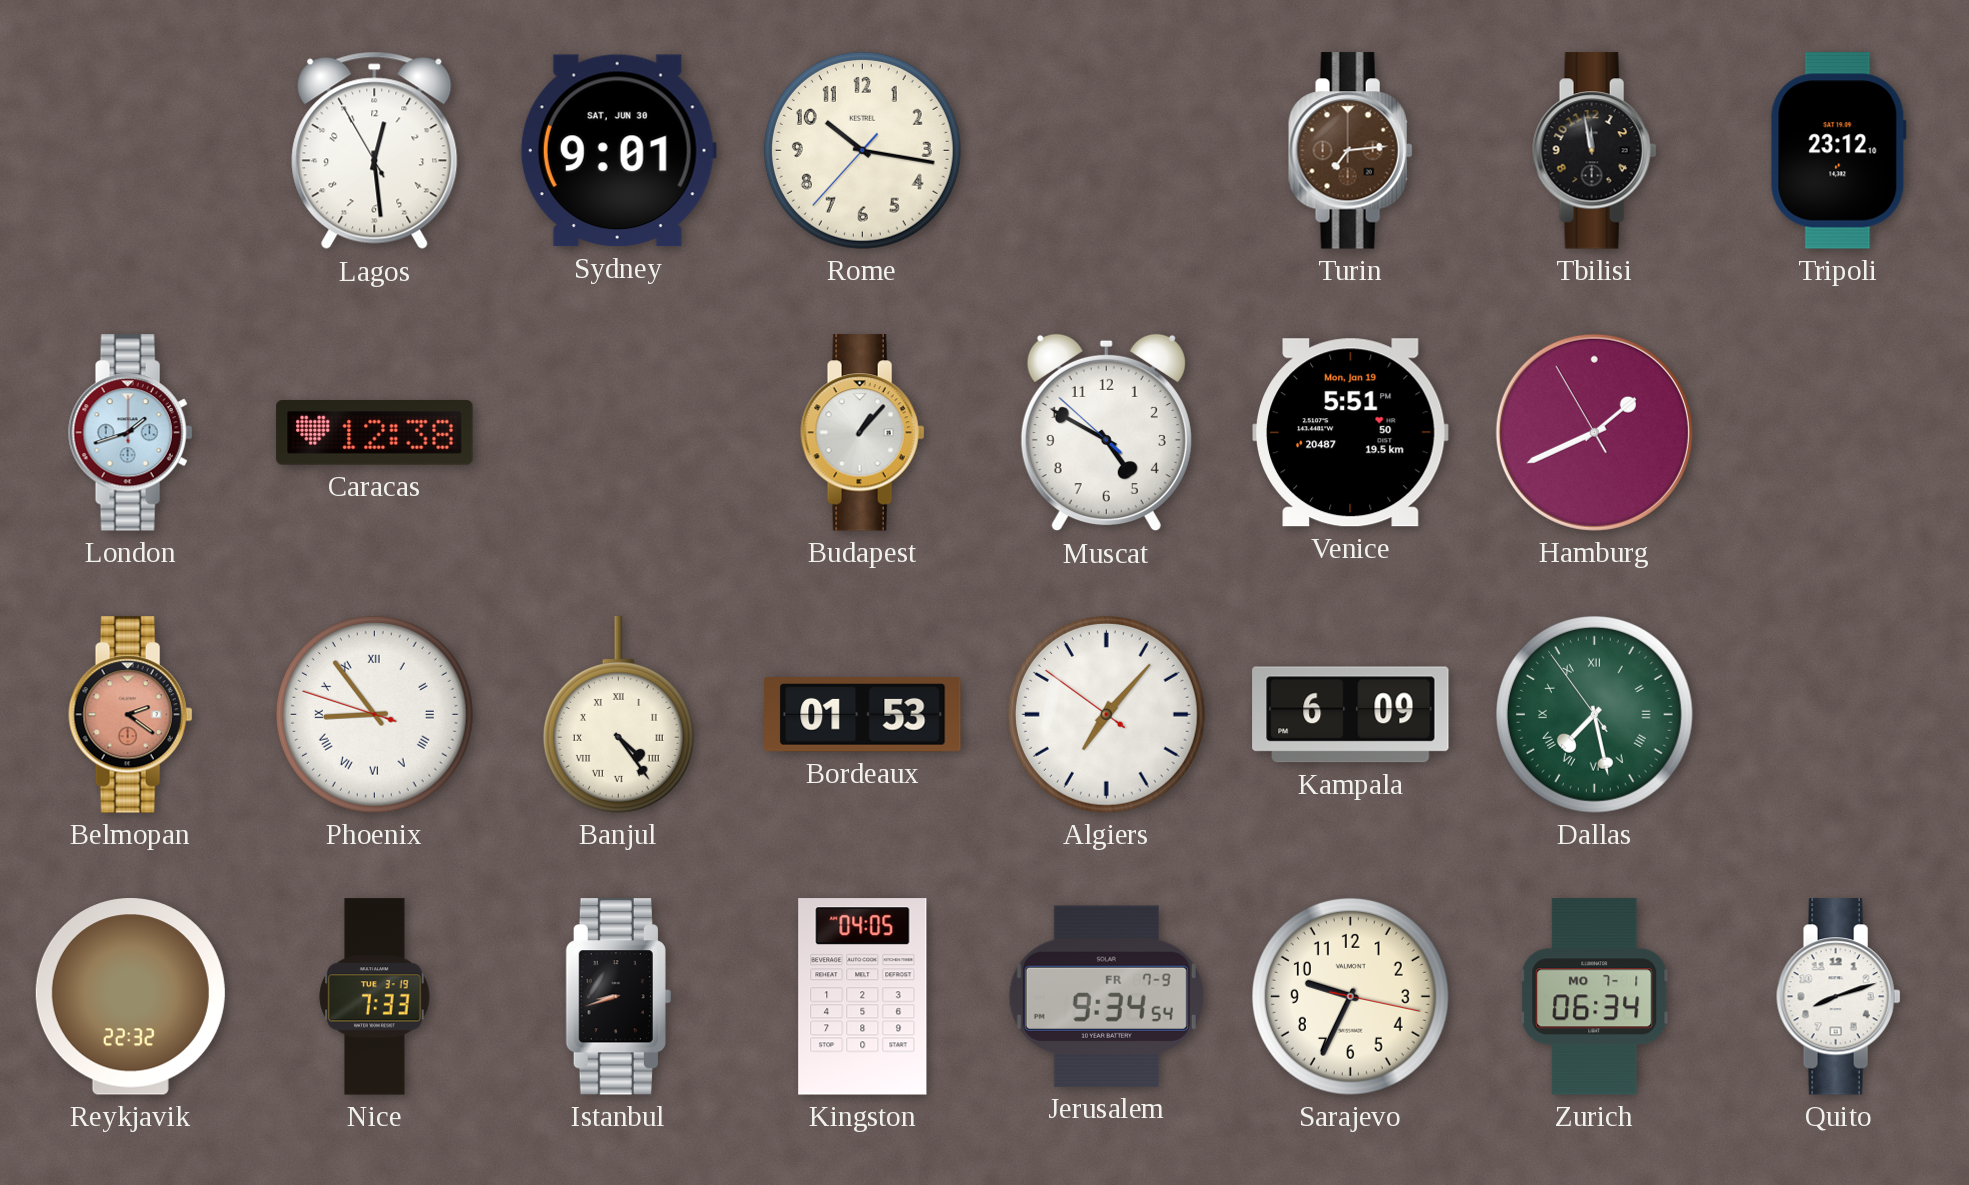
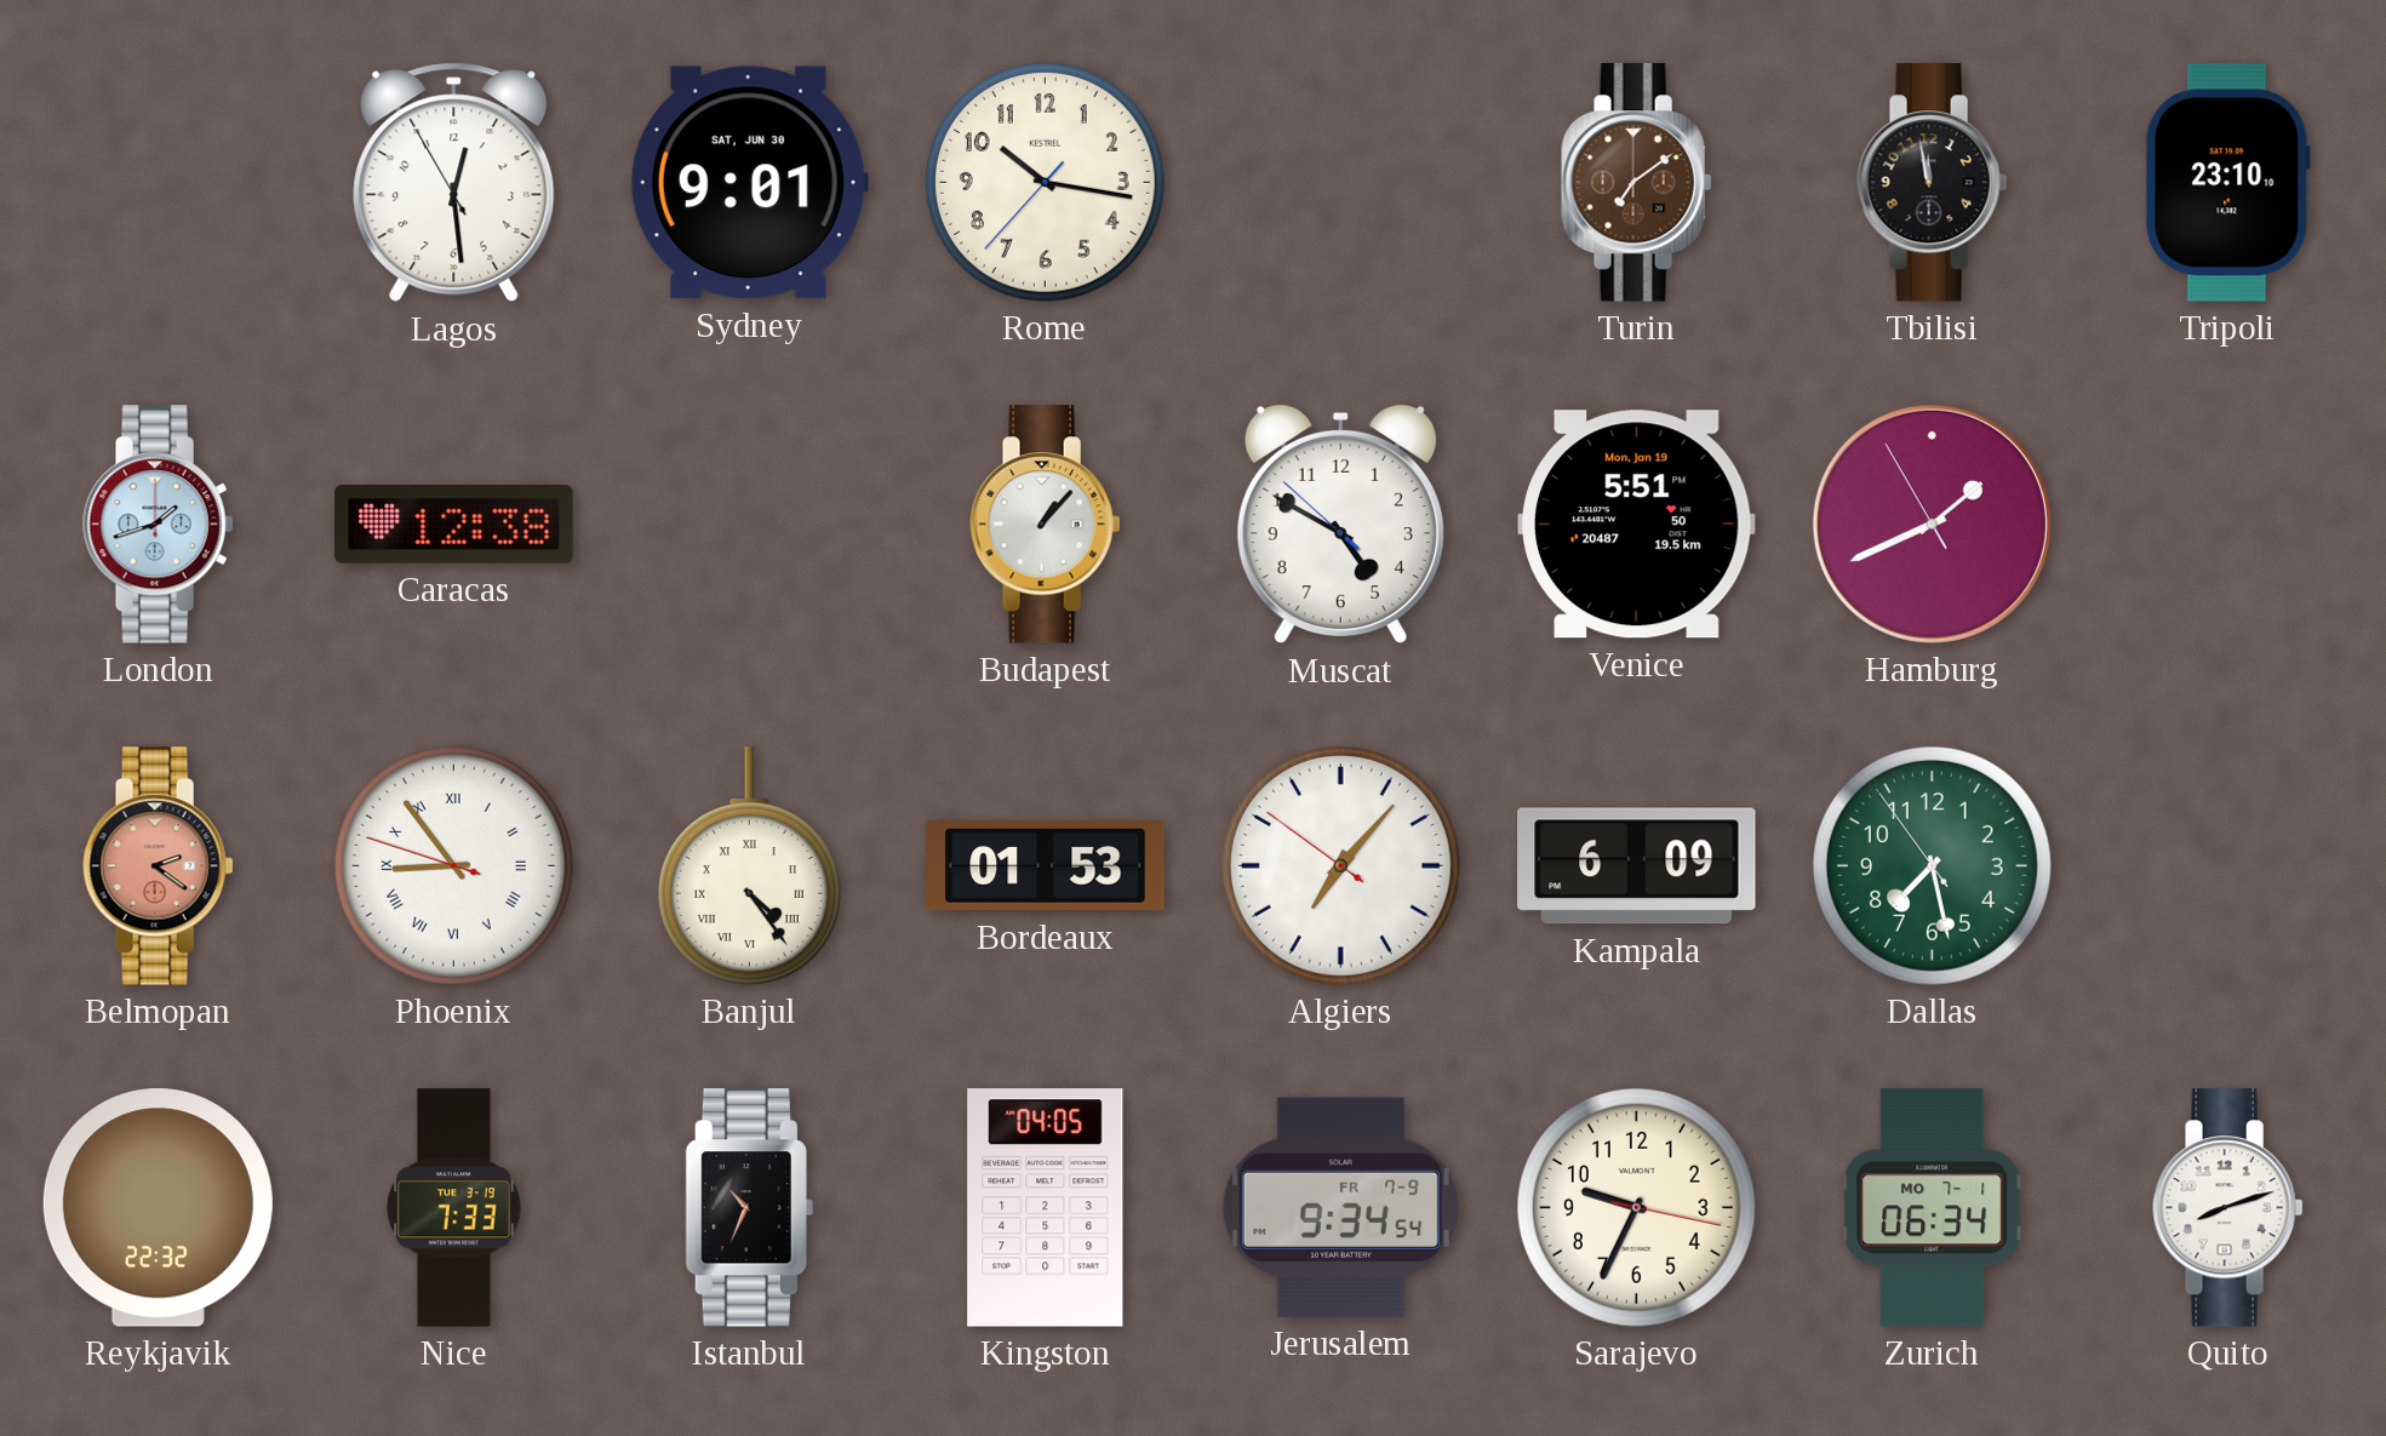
Turin: 7:14 -> 7:09 (1637, 183)
Tripoli: 23:12 -> 23:10 (2227, 183)
Dallas numerals: Roman -> Arabic (1932, 865)
Istanbul: 8:42 -> 10:34 (749, 1208)
